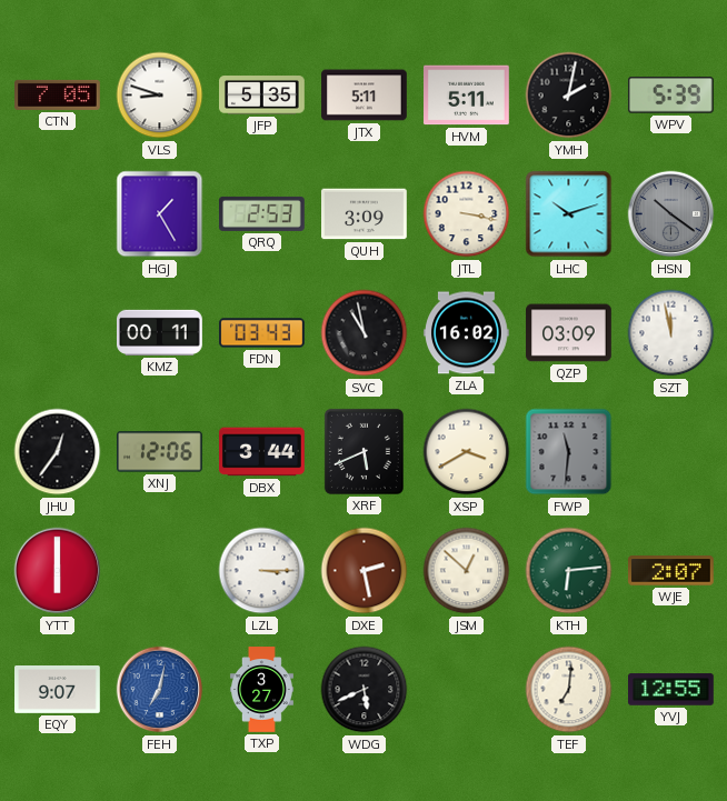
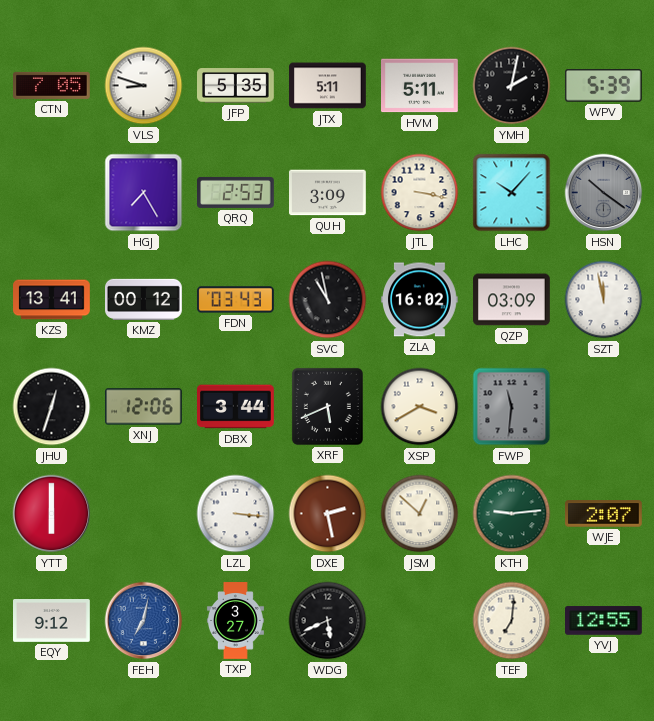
HGJ: 1:25 -> 7:25 (144, 193)
LHC: 10:12 -> 10:07 (512, 193)
KZS: none -> 13:41 (52, 300)
KMZ: 00:11 -> 00:12 (144, 299)
JHU: 12:36 -> 12:33 (52, 407)
LZL: 3:15 -> 3:16 (236, 514)
KTH: 6:14 -> 9:14 (512, 514)
EQY: 9:07 -> 9:12 (52, 621)
